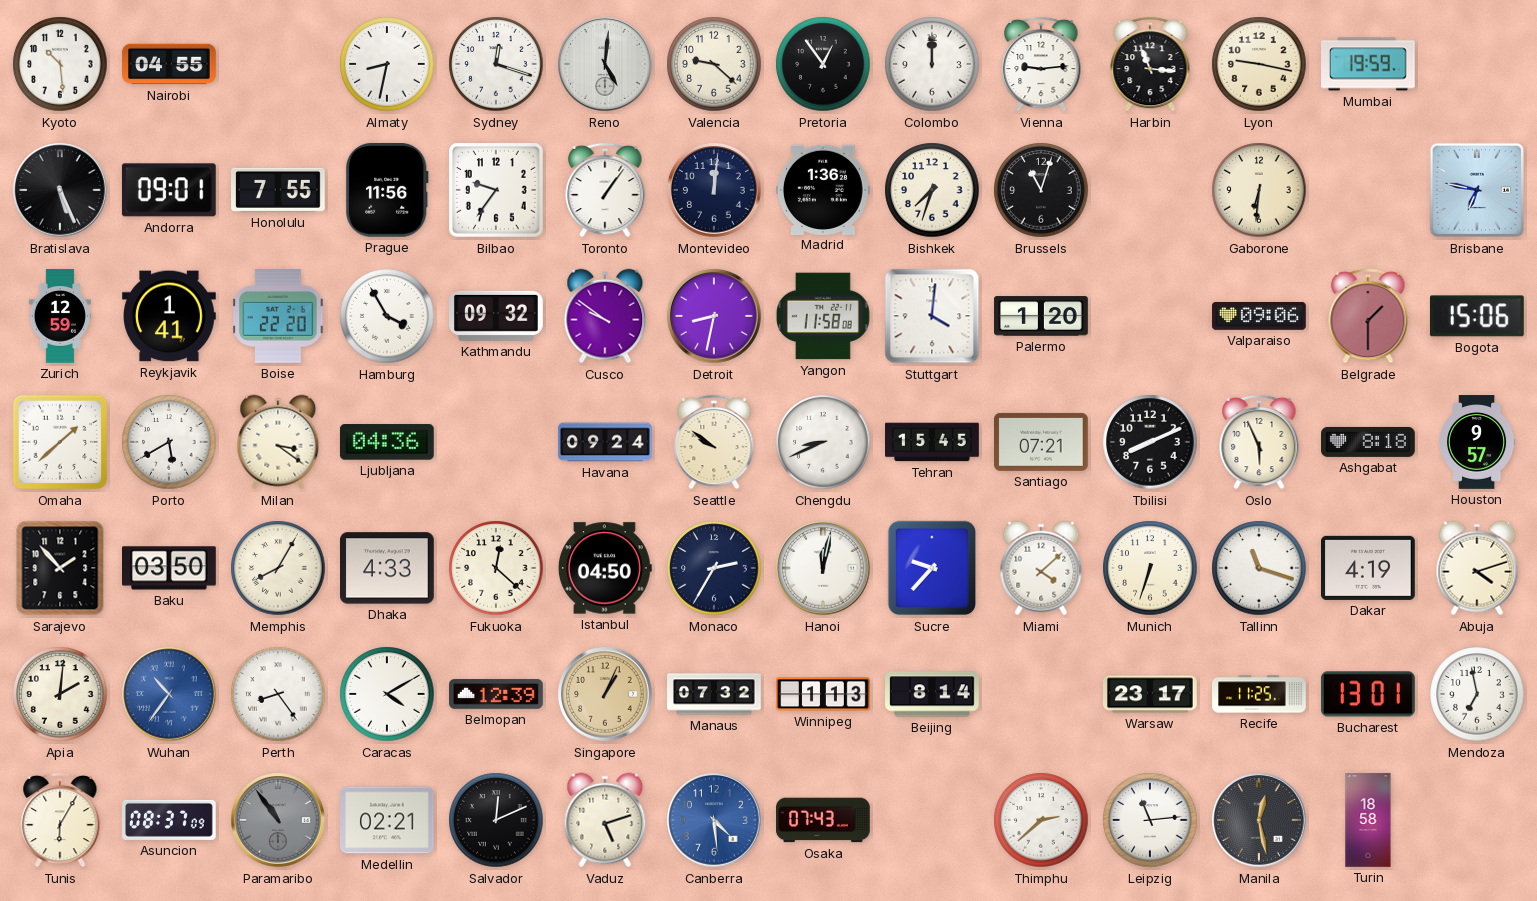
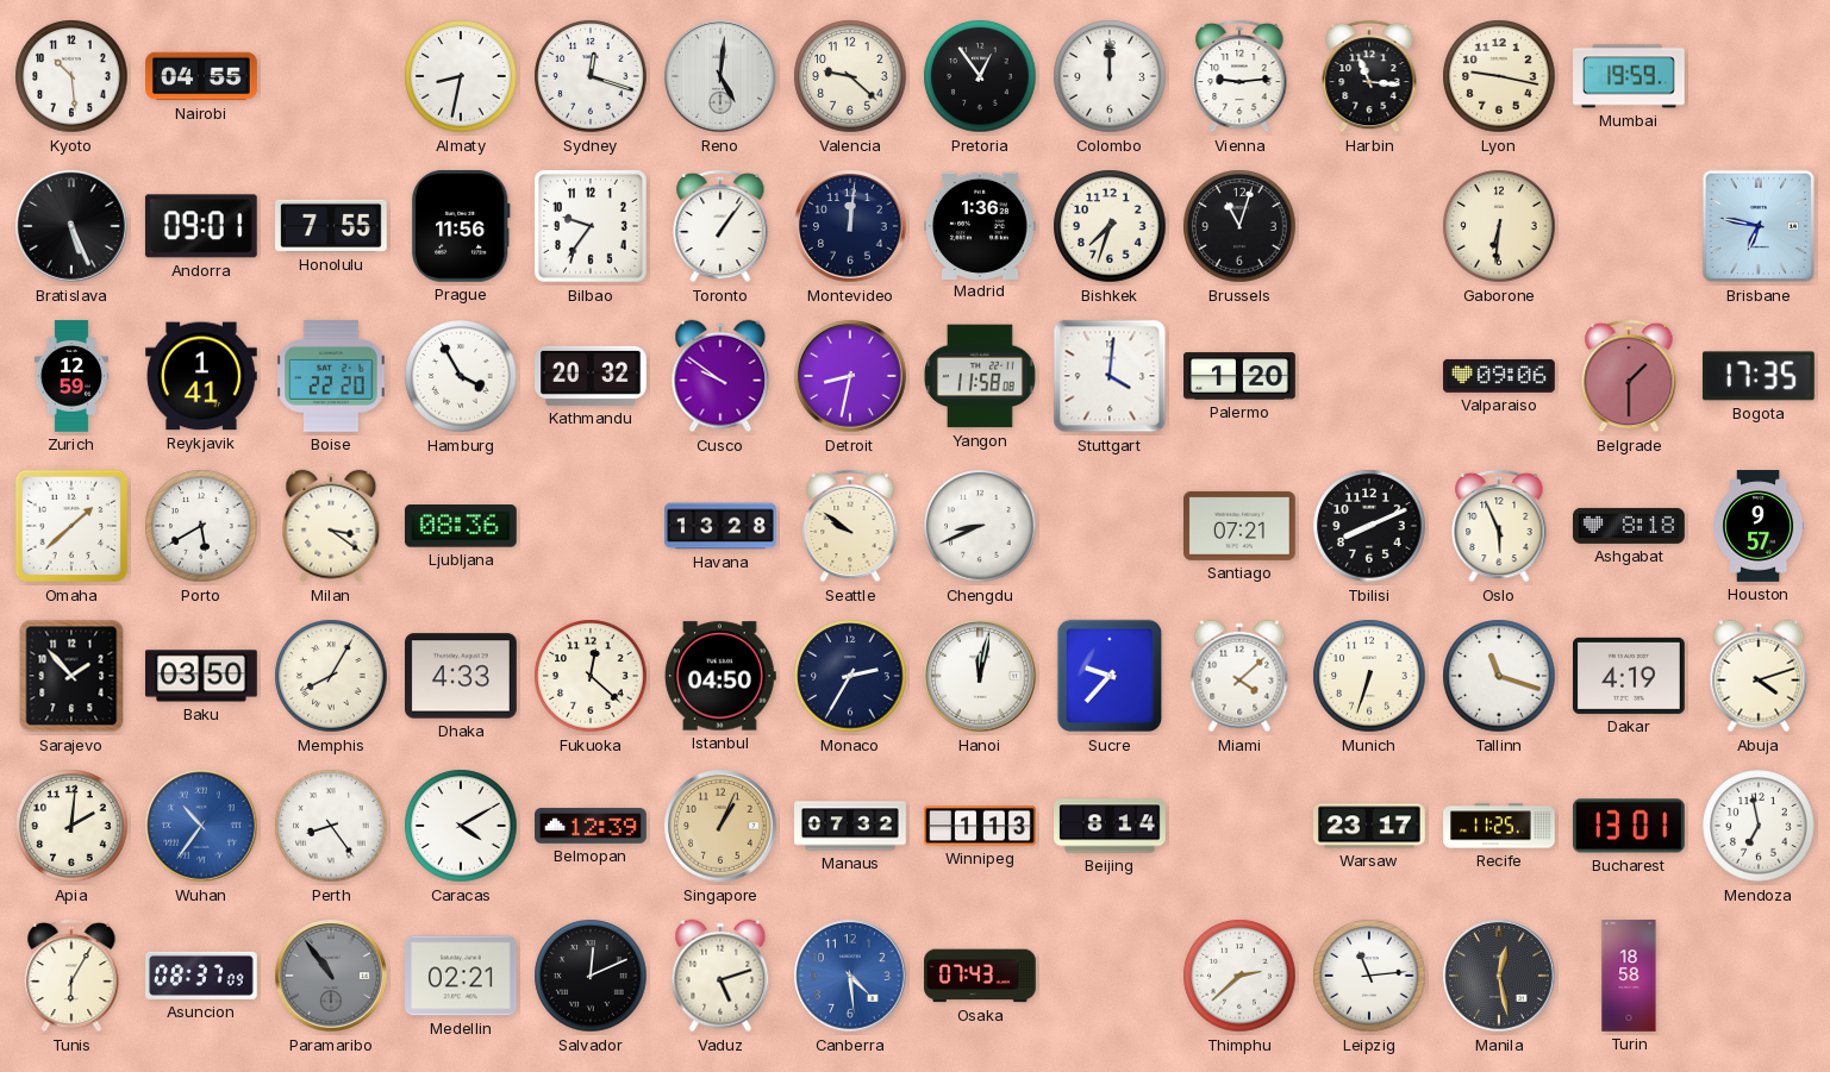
Kathmandu: 09:32 -> 20:32 (592, 376)
Bogota: 15:06 -> 17:35 (1759, 376)
Ljubljana: 04:36 -> 08:36 (461, 526)
Havana: 09:24 -> 13:28 (720, 526)
Tehran: 15:45 -> none (932, 442)
